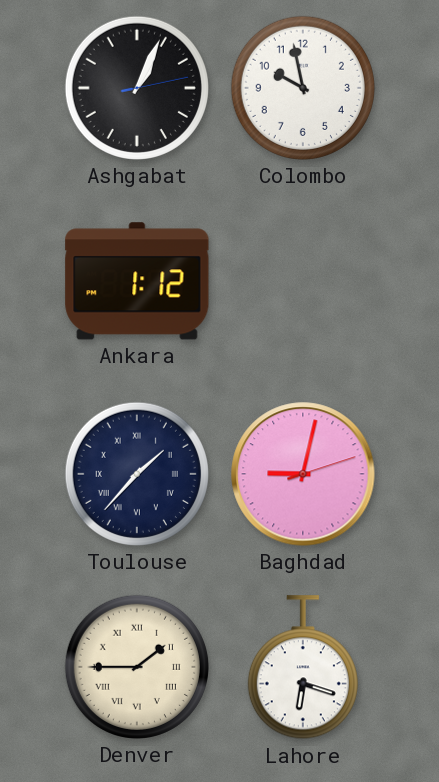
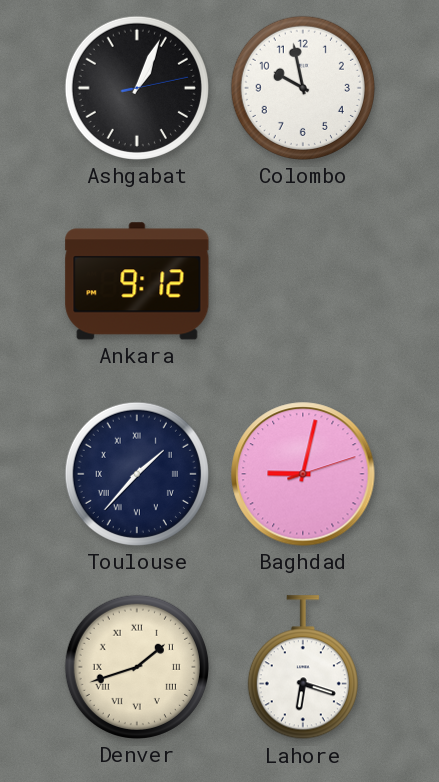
Ankara: 1:12 -> 9:12 (137, 281)
Denver: 1:45 -> 1:42 (137, 667)
